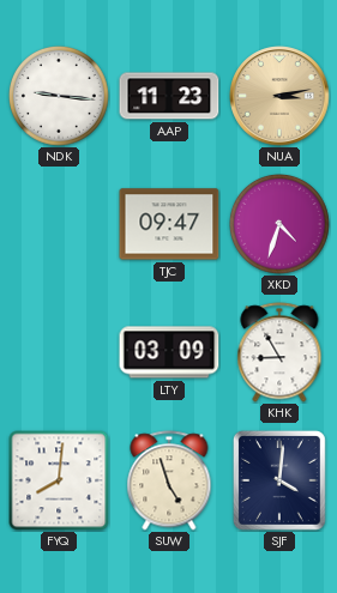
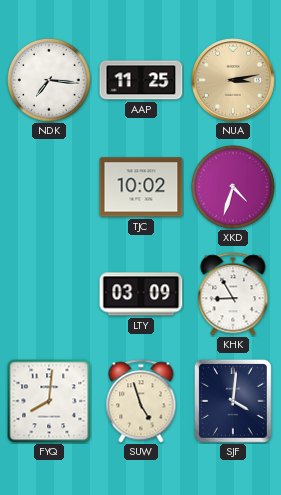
NDK: 9:16 -> 7:16 (50, 81)
AAP: 11:23 -> 11:25 (141, 80)
TJC: 09:47 -> 10:02 (141, 187)
